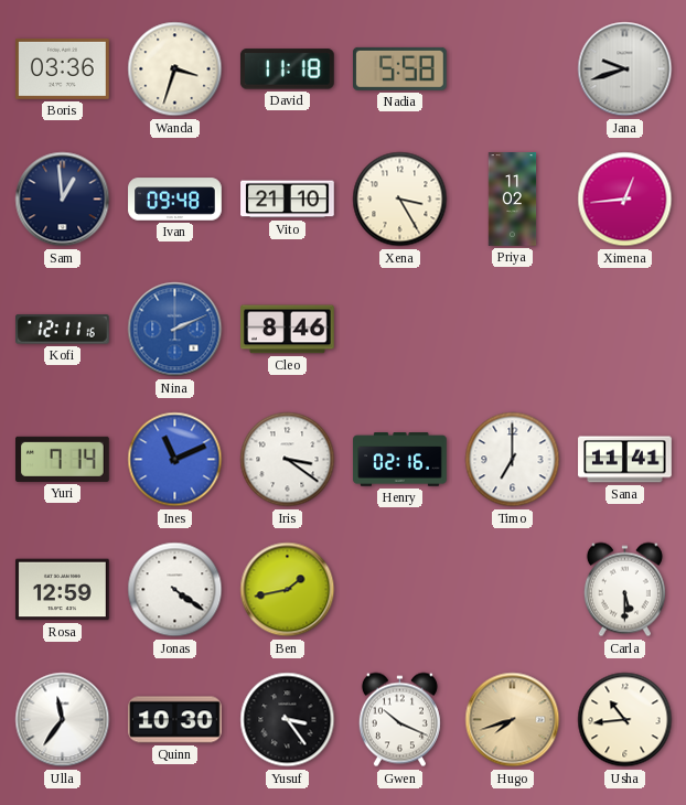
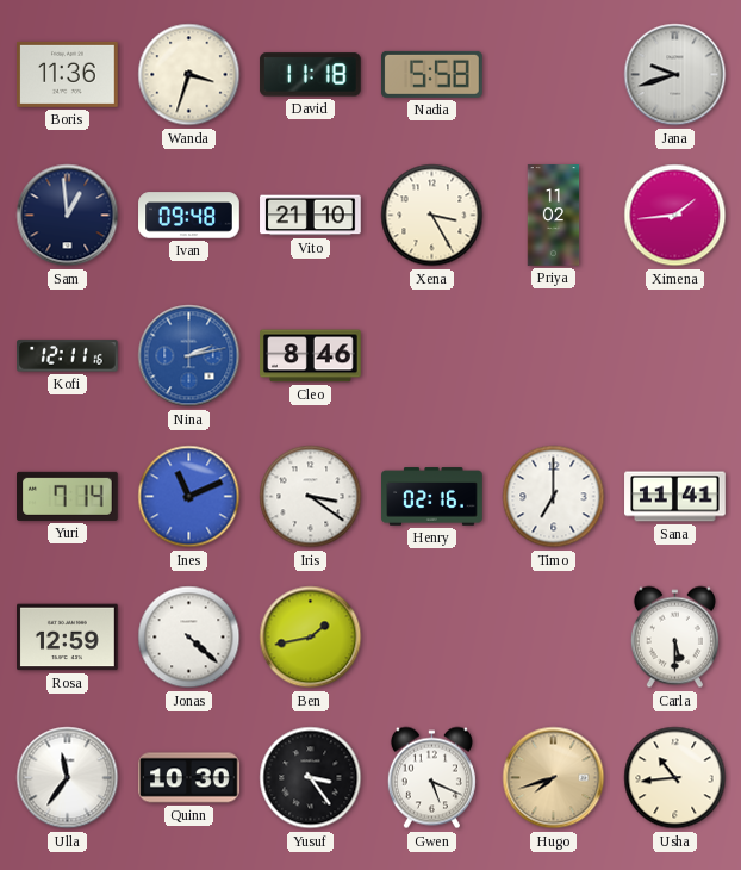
Boris: 03:36 -> 11:36 (68, 74)
Ximena: 12:44 -> 1:44 (675, 216)
Nina: 2:11 -> 2:13 (189, 356)
Jonas: 4:21 -> 4:22 (189, 638)
Gwen: 10:19 -> 5:19 (431, 778)
